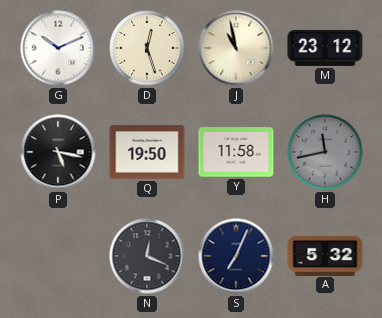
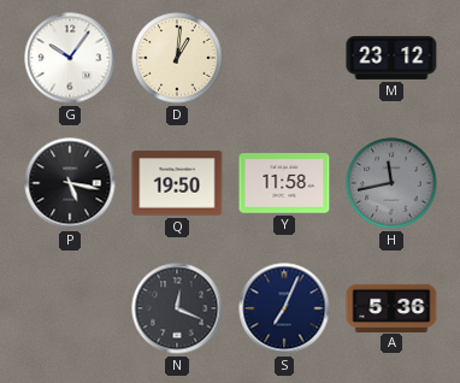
G: 10:11 -> 10:06 (70, 58)
D: 12:27 -> 1:01 (177, 58)
J: 10:58 -> none (236, 48)
A: 5:32 -> 5:36 (391, 307)
